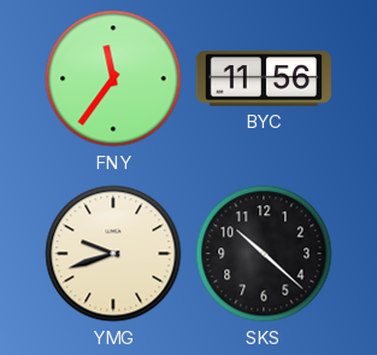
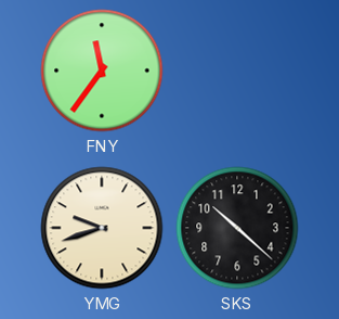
BYC: 11:56 -> none (264, 78)
